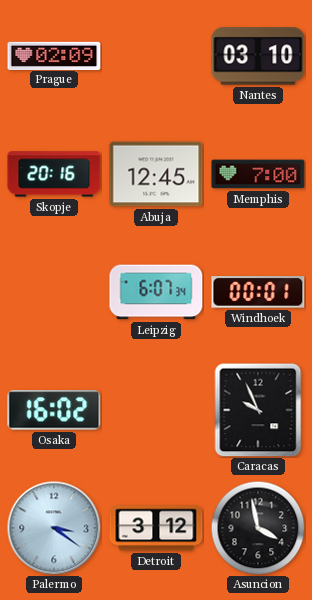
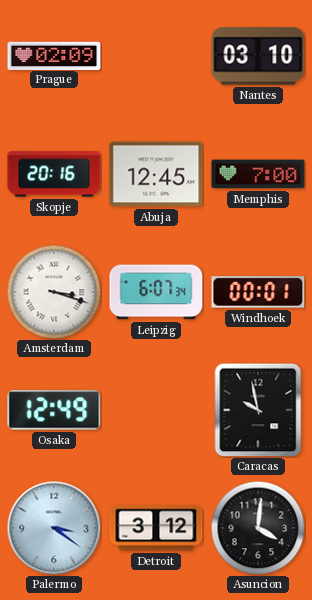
Amsterdam: none -> 3:18 (54, 292)
Osaka: 16:02 -> 12:49 (54, 410)
Caracas: 9:56 -> 9:58 (258, 410)
Asuncion: 3:58 -> 4:01 (258, 528)
